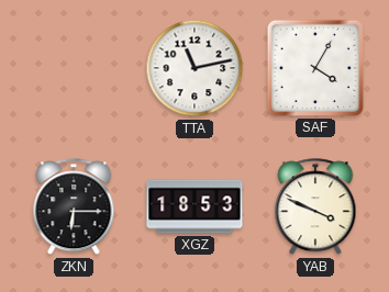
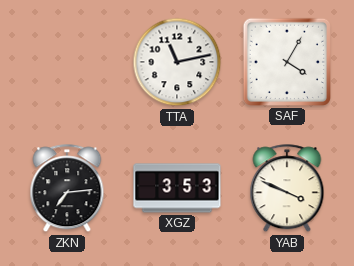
ZKN: 6:15 -> 7:14 (67, 189)
XGZ: 18:53 -> 3:53 (177, 188)
